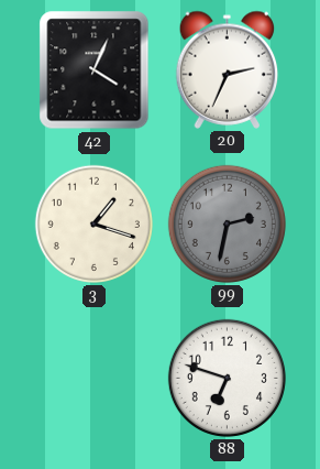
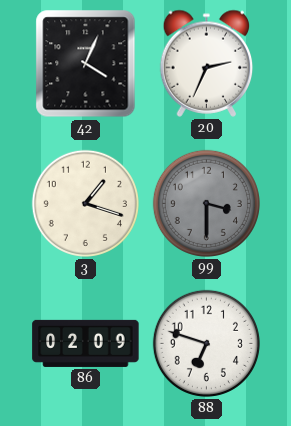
99: 2:32 -> 3:30 (206, 203)
86: none -> 02:09 (86, 343)
